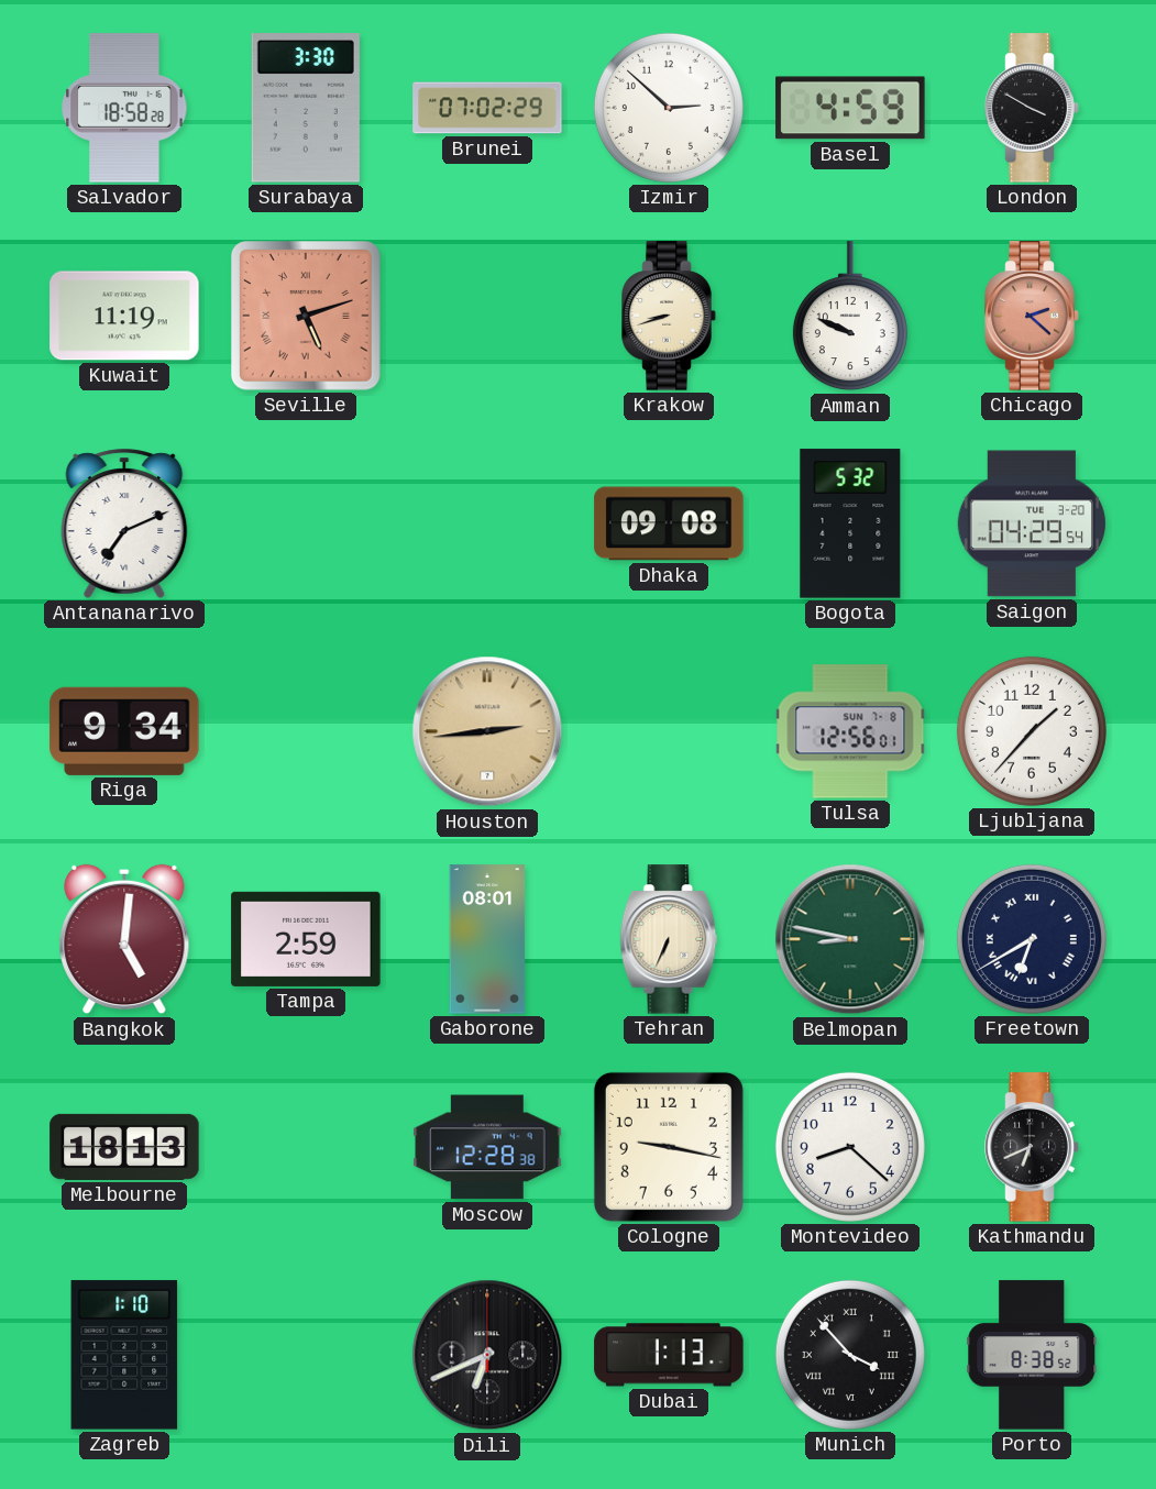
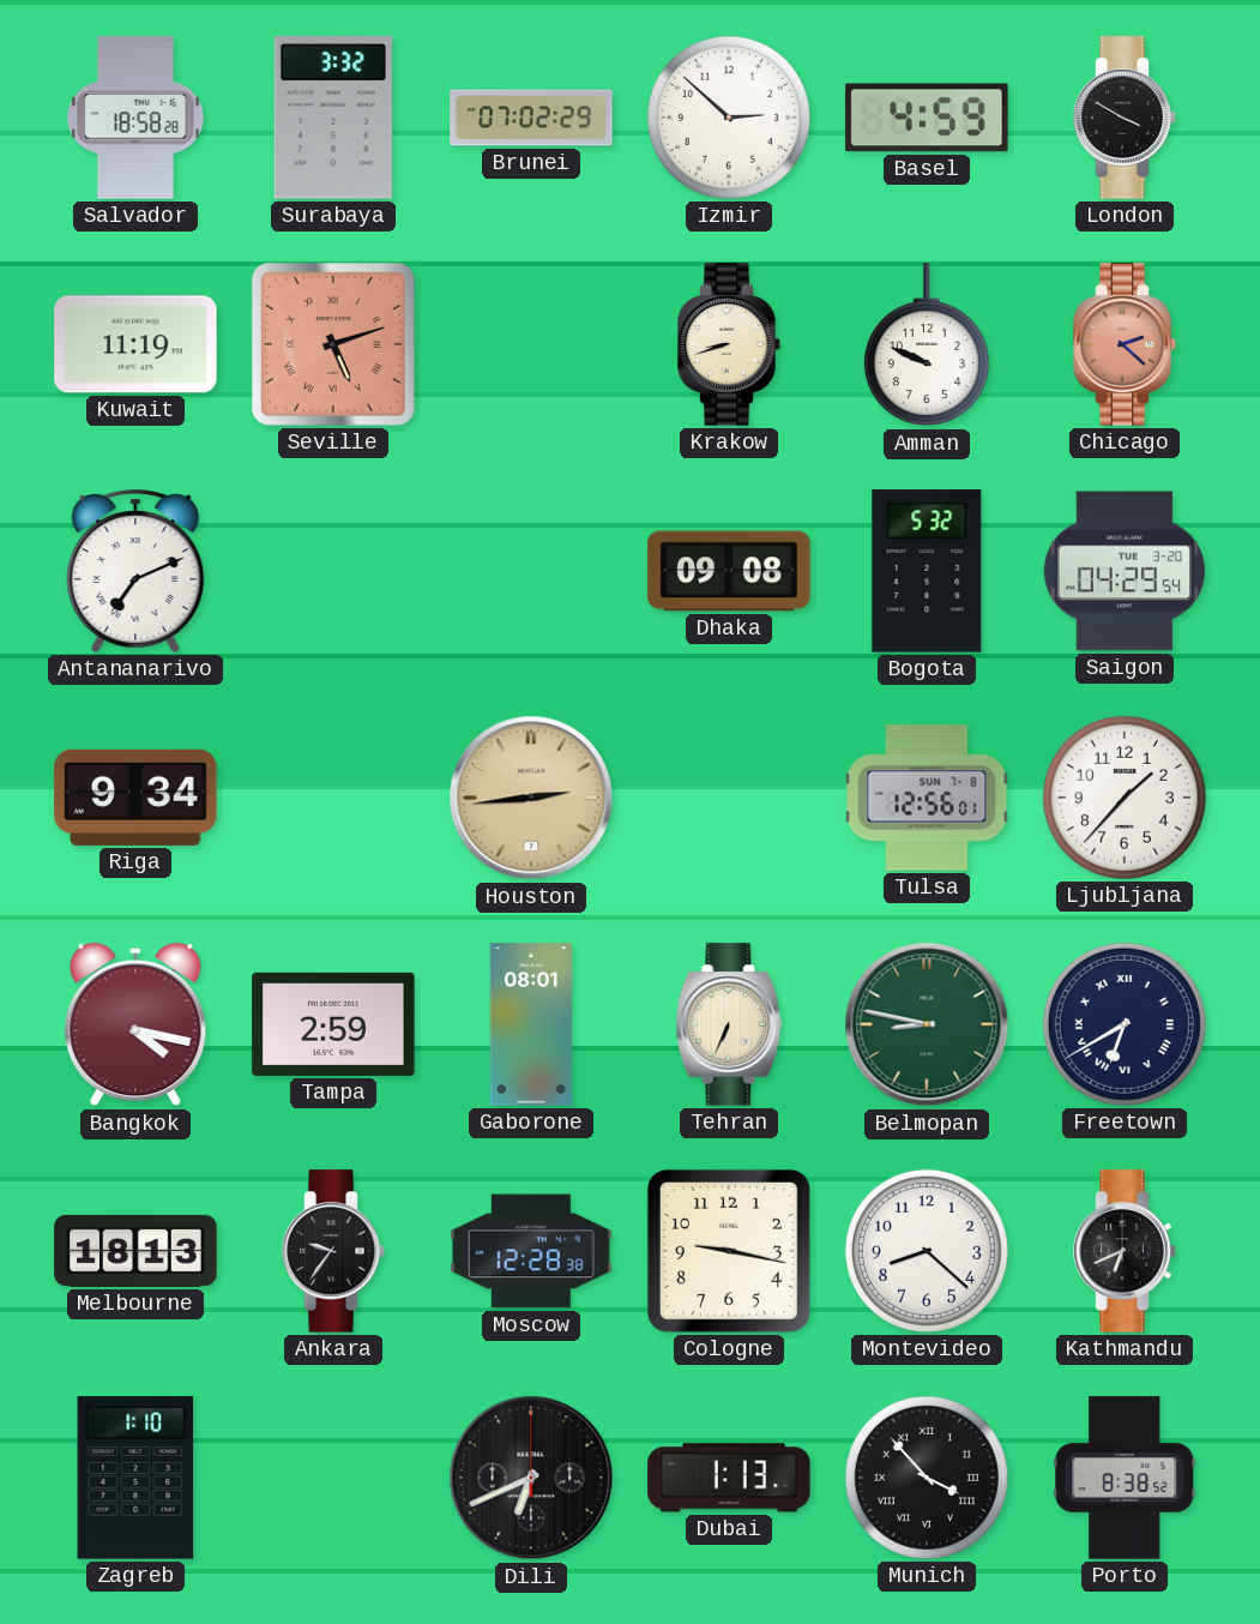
Surabaya: 3:30 -> 3:32 (333, 118)
Bangkok: 5:01 -> 4:17 (135, 1024)
Ankara: none -> 9:36 (333, 1251)
